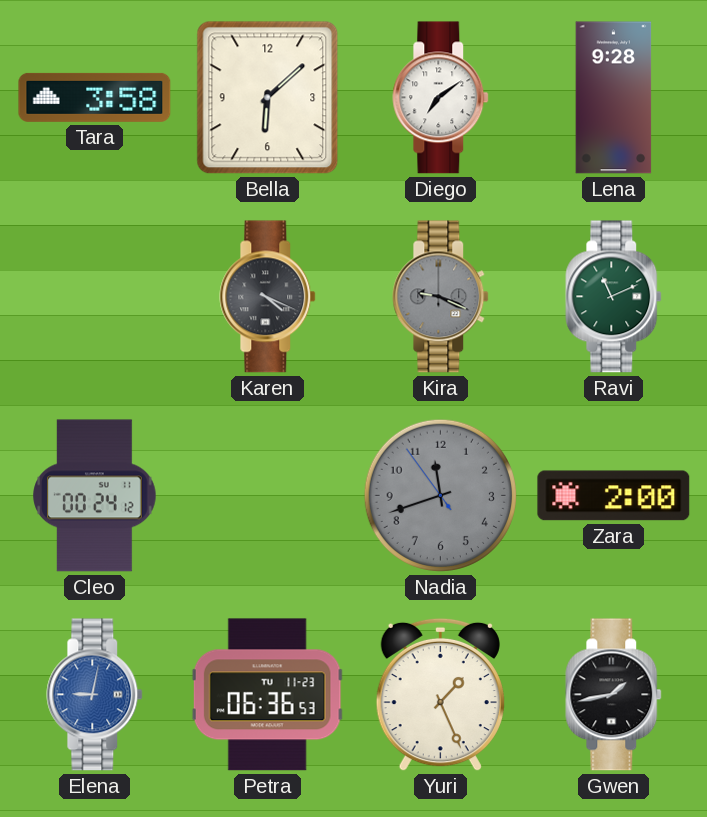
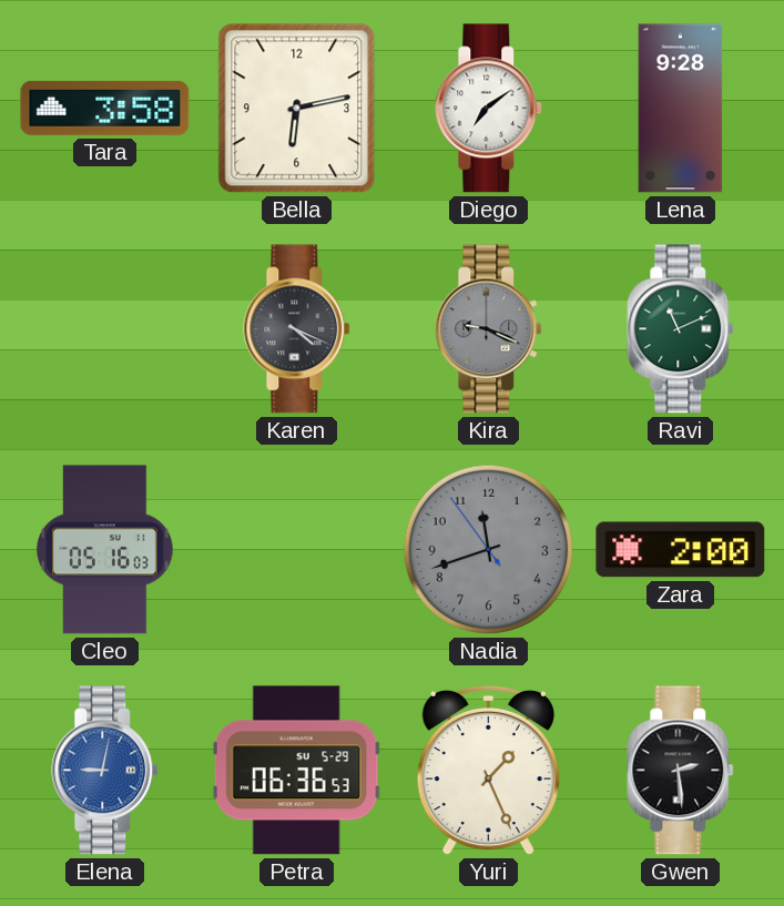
Bella: 6:08 -> 6:13 (297, 109)
Cleo: 00:24 -> 05:16 (105, 550)
Petra date: TU 11-23 -> SU 5-29 (296, 771)
Gwen: 1:43 -> 2:29 (681, 771)
